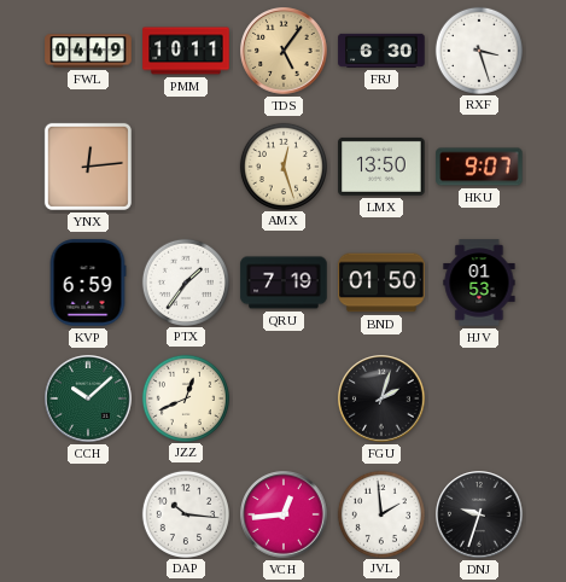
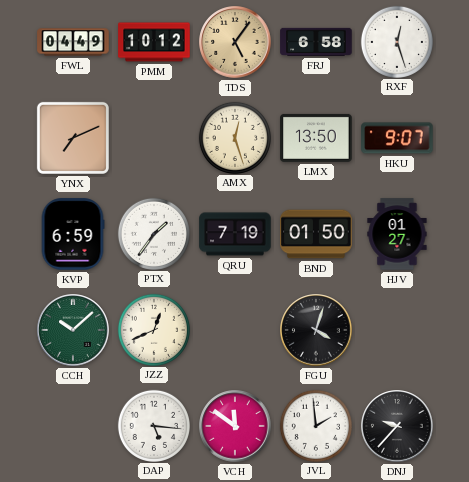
PMM: 10:11 -> 10:12 (154, 42)
FRJ: 6:30 -> 6:58 (316, 42)
RXF: 3:27 -> 12:27 (396, 41)
YNX: 12:14 -> 7:11 (73, 138)
HJV: 01:53 -> 01:27 (397, 234)
FGU: 2:03 -> 4:03 (316, 330)
DAP: 10:16 -> 5:16 (153, 425)
VCH: 12:44 -> 11:51 (235, 426)
DNJ: 9:33 -> 9:37 (397, 426)
